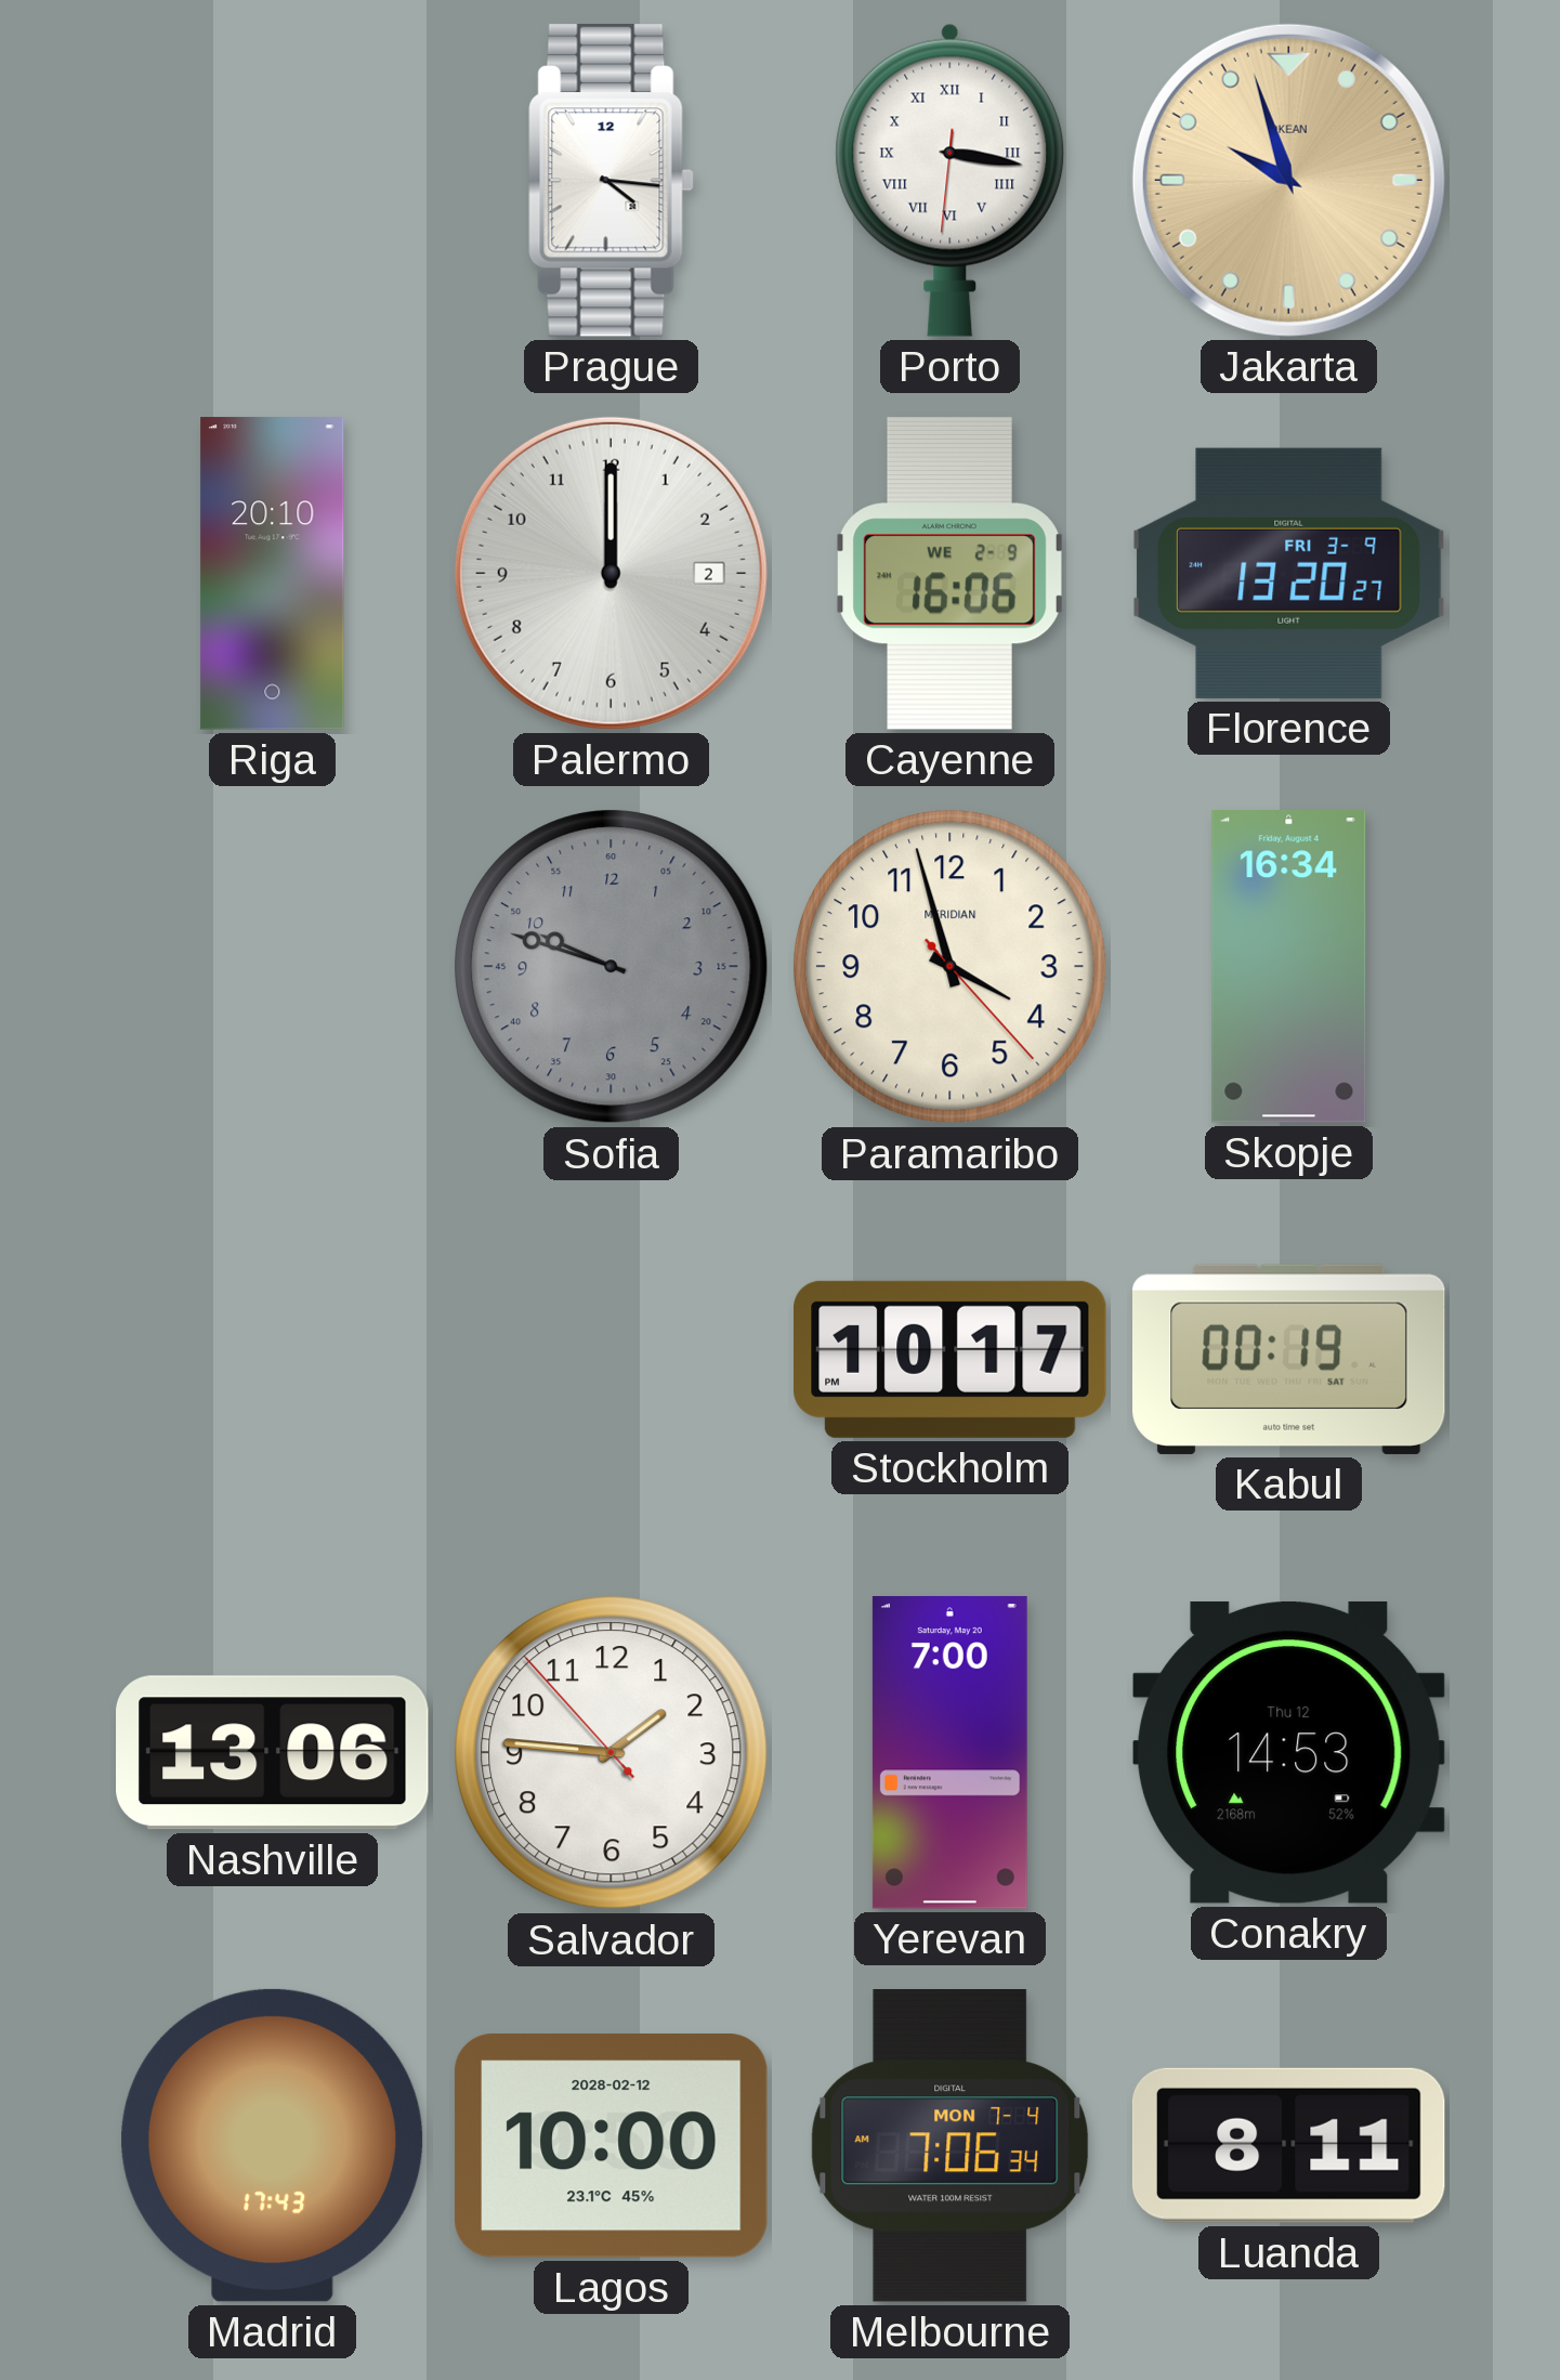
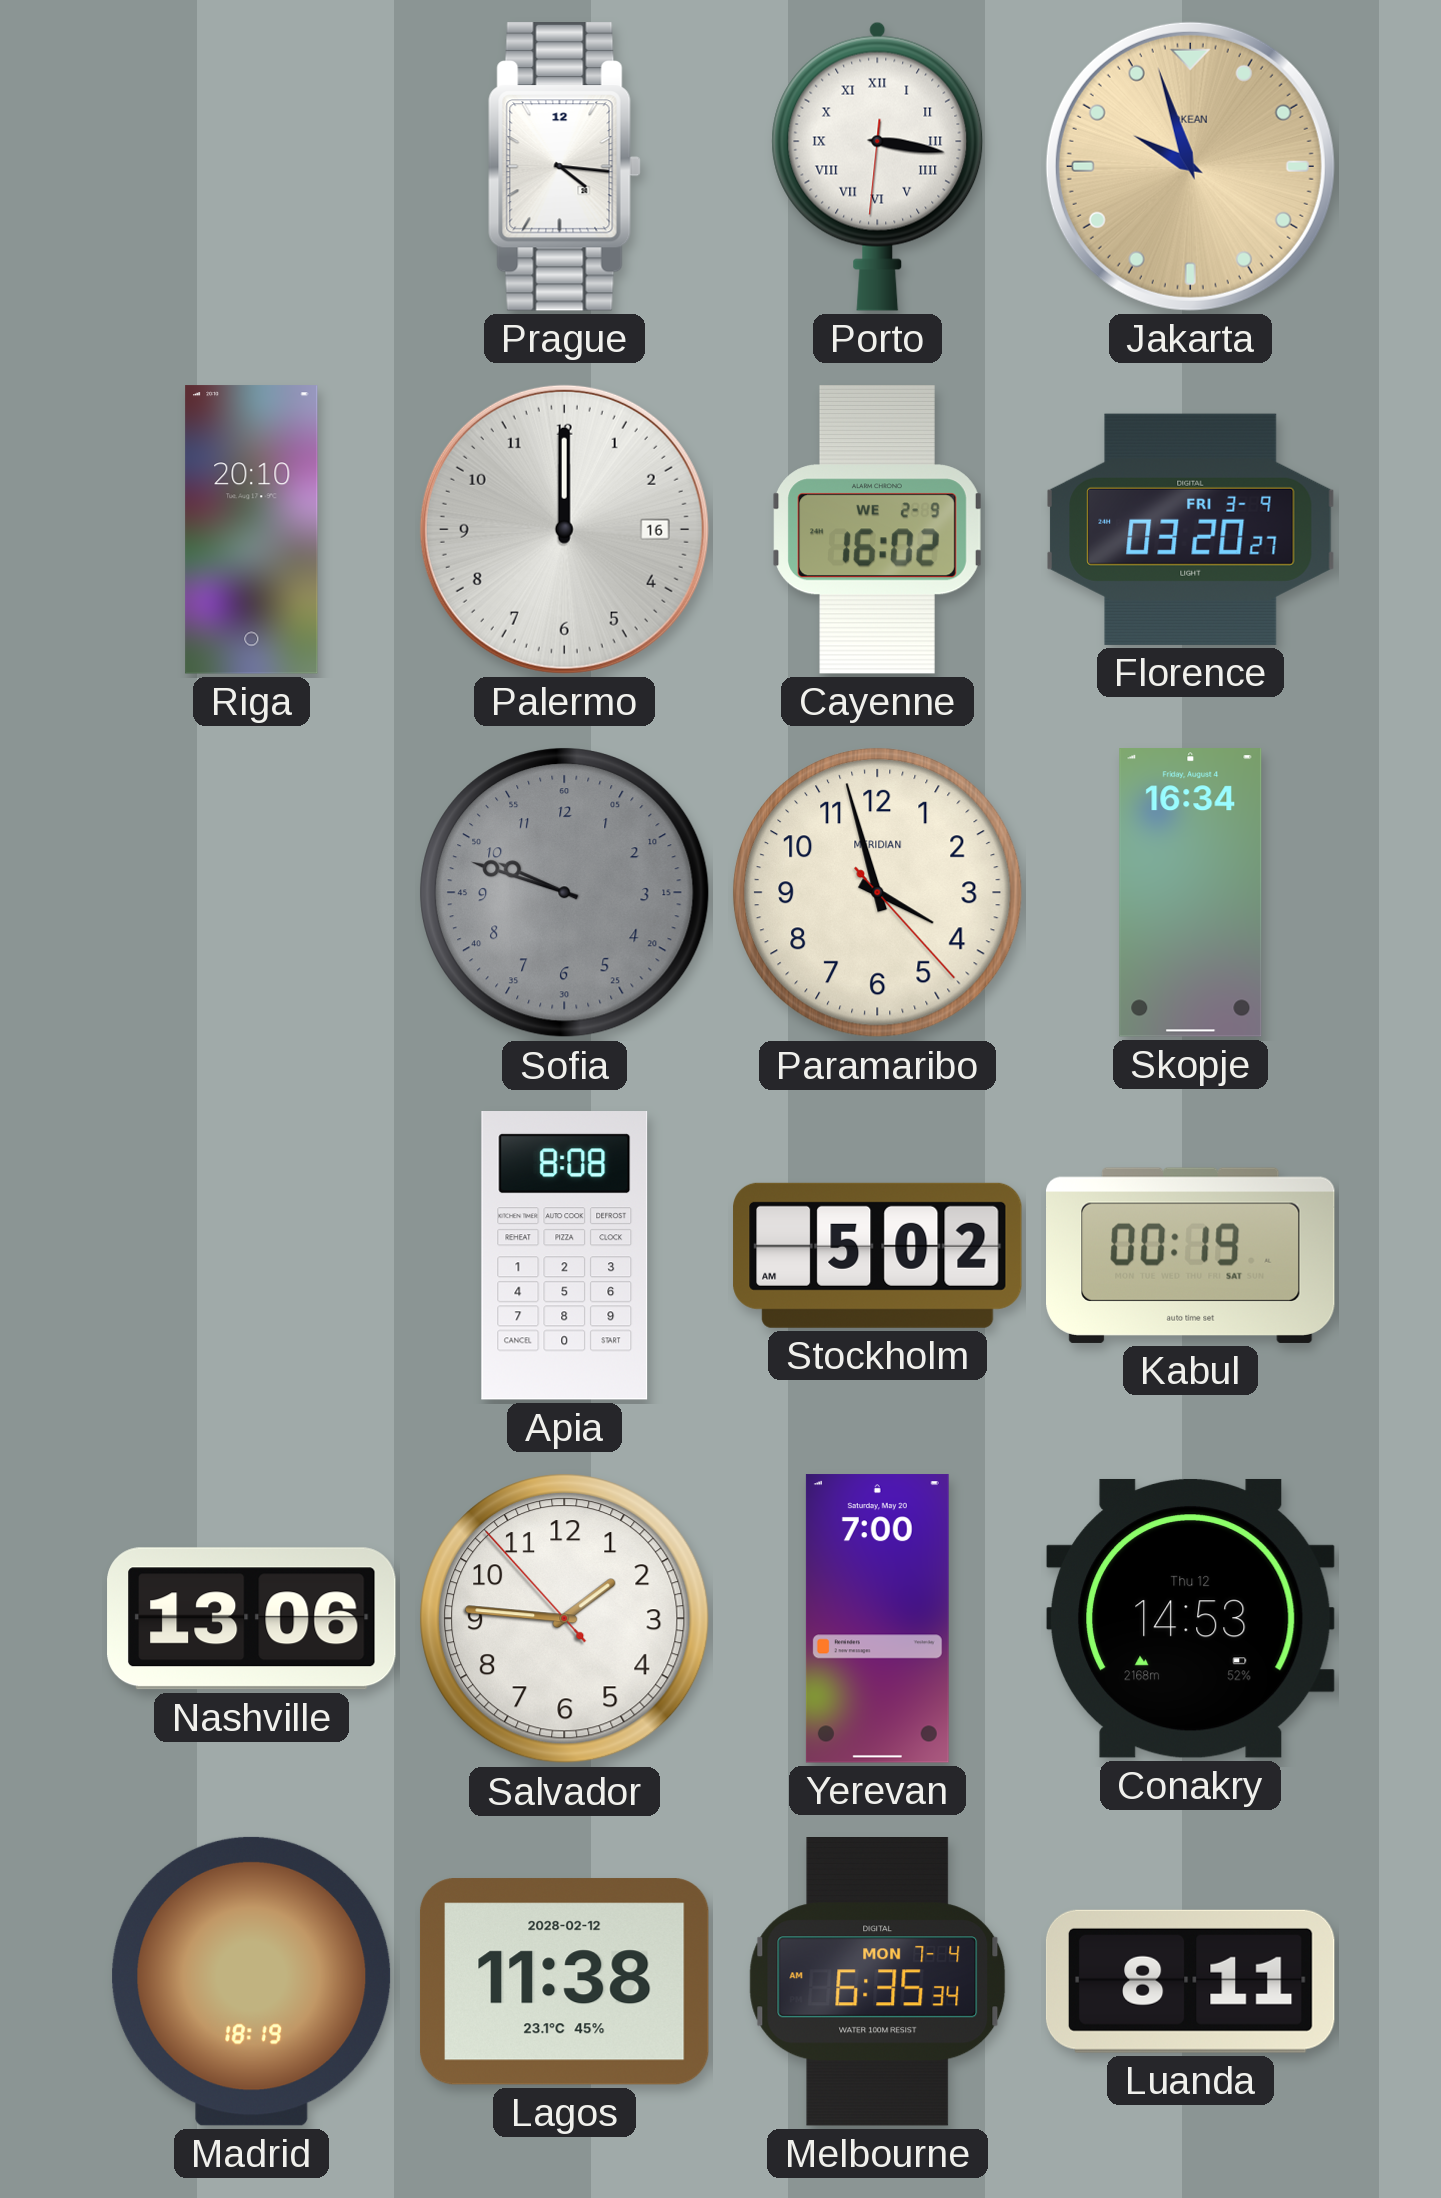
Palermo date: 2 -> 16 (564, 529)
Cayenne: 16:06 -> 16:02 (877, 530)
Florence: 13:20 -> 03:20 (1191, 529)
Apia: none -> 8:08 (565, 1256)
Stockholm: 10:17 -> 5:02 (878, 1255)
Madrid: 17:43 -> 18:19 (252, 1981)
Lagos: 10:00 -> 11:38 (564, 1982)
Melbourne: 7:06 -> 6:35 (878, 1981)
